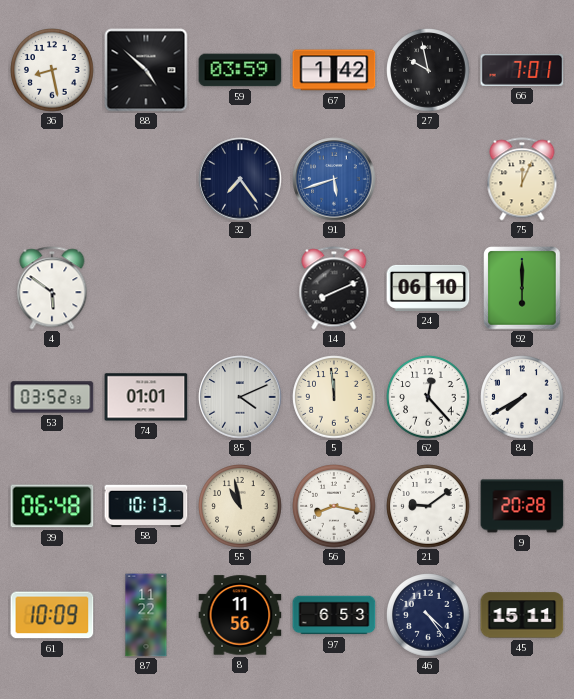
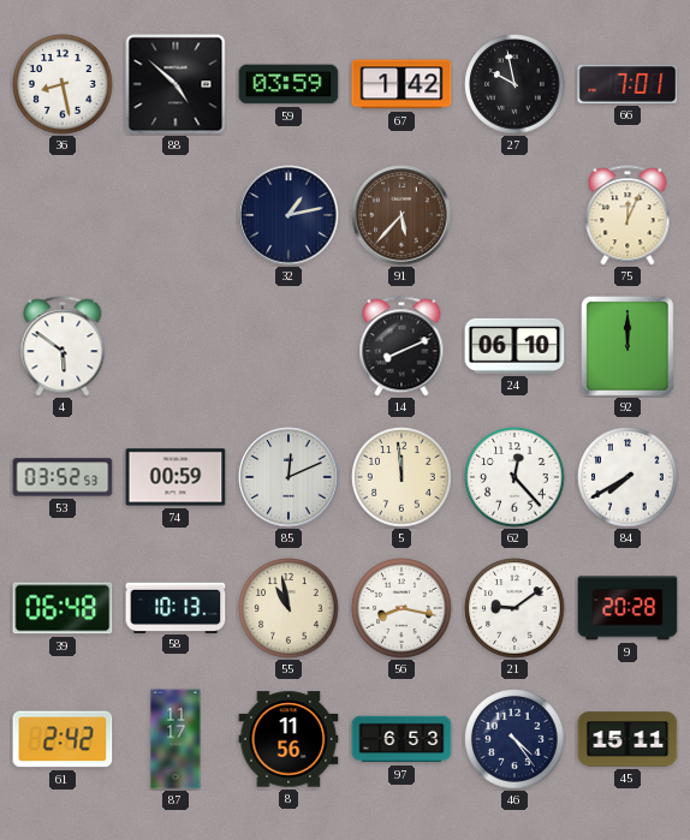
32: 7:24 -> 1:13 (289, 215)
91: 5:42 -> 5:37 (401, 215)
91 dial: blue -> brown (401, 215)
92: 6:00 -> 12:00 (627, 346)
74: 01:01 -> 00:59 (176, 477)
85: 4:11 -> 12:11 (289, 477)
61: 10:09 -> 2:42 (63, 739)
87: 11:22 -> 11:17 (176, 739)
